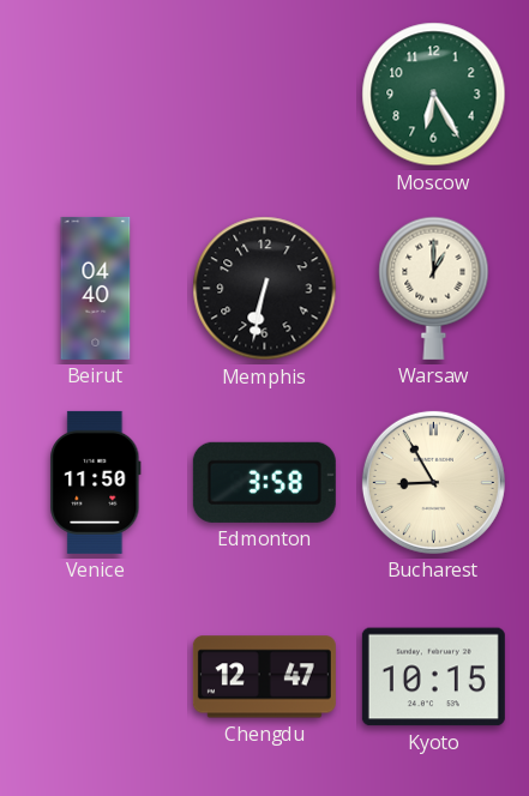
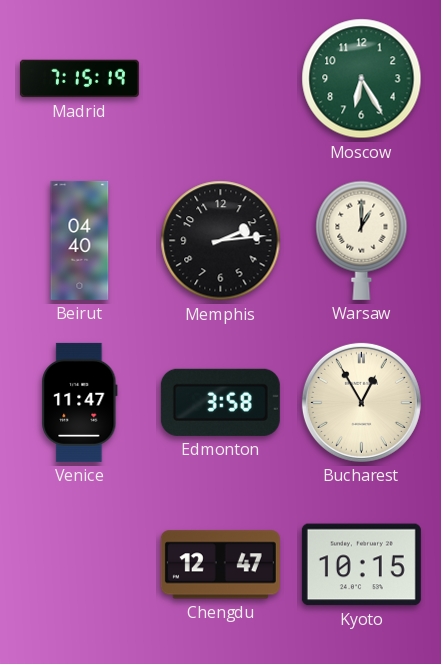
Madrid: none -> 7:15 (79, 79)
Memphis: 6:32 -> 2:14 (221, 241)
Venice: 11:50 -> 11:47 (80, 402)
Bucharest: 8:55 -> 12:55 (361, 402)
